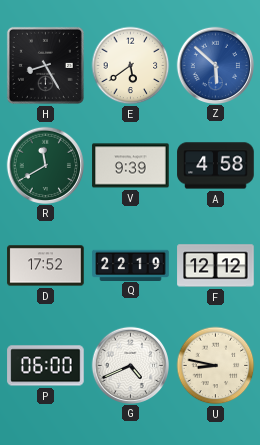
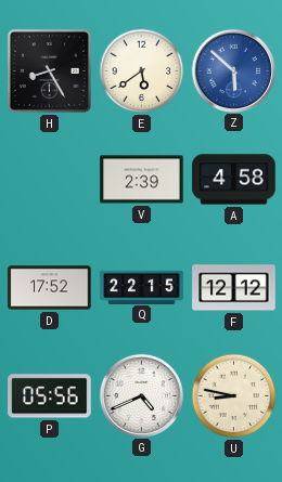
R: 11:40 -> none (45, 165)
V: 9:39 -> 2:39 (142, 180)
Q: 22:19 -> 22:15 (142, 287)
P: 06:00 -> 05:56 (50, 396)
